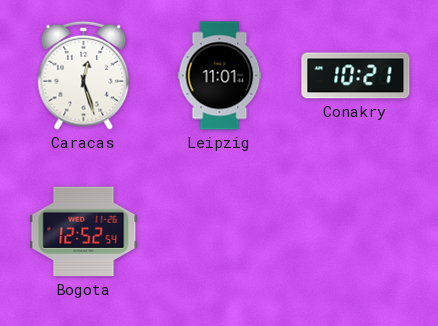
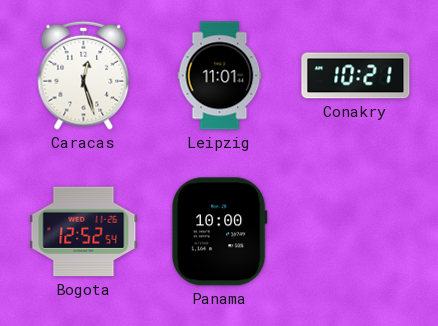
Panama: none -> 10:00 (219, 232)
